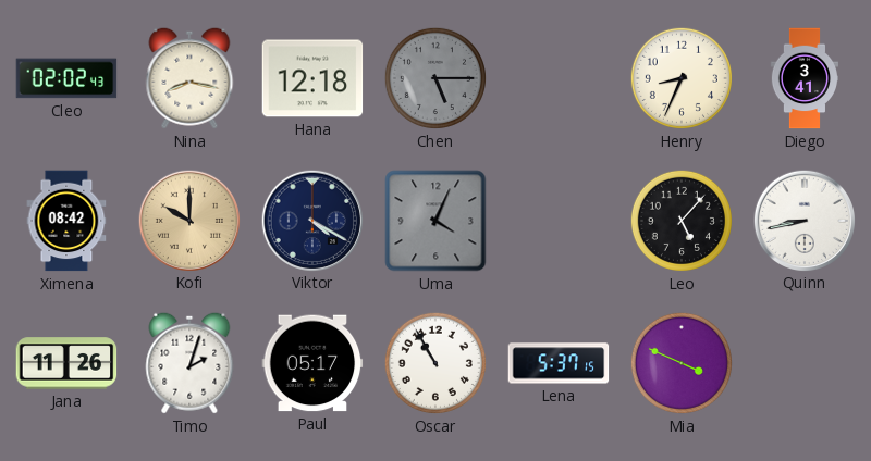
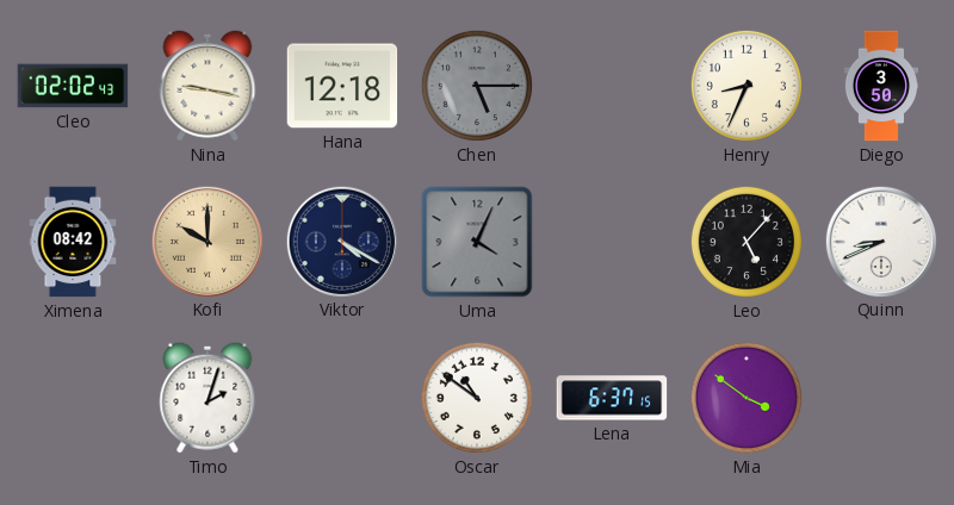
Nina: 8:17 -> 9:17 (207, 86)
Diego: 3:41 -> 3:50 (880, 86)
Quinn: 8:43 -> 8:41 (880, 241)
Jana: 11:26 -> none (66, 363)
Paul: 05:17 -> none (312, 363)
Oscar: 10:55 -> 10:51 (477, 398)
Lena: 5:37 -> 6:37 (612, 398)
Mia: 3:49 -> 3:51 (747, 398)
